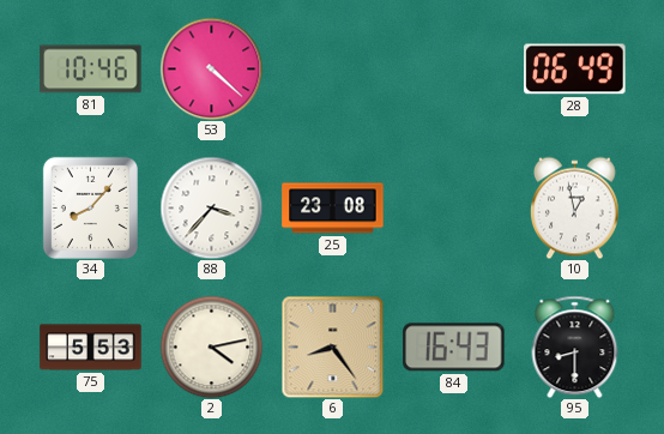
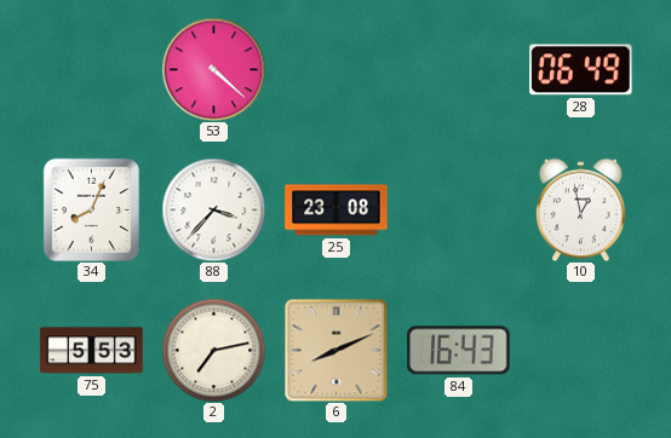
81: 10:46 -> none (91, 70)
34: 8:07 -> 8:04 (91, 209)
2: 4:13 -> 7:13 (213, 350)
6: 8:24 -> 8:11 (335, 350)
95: 8:30 -> none (575, 346)
